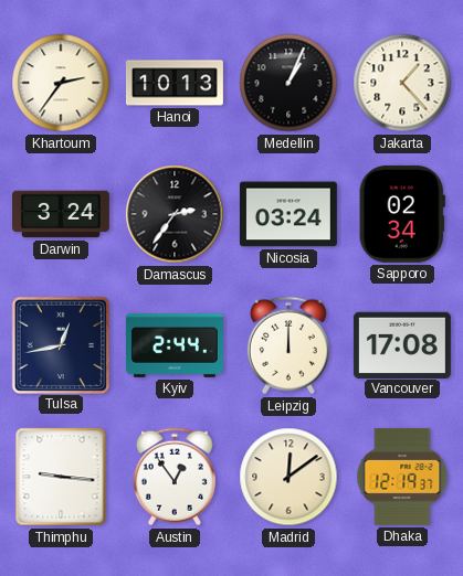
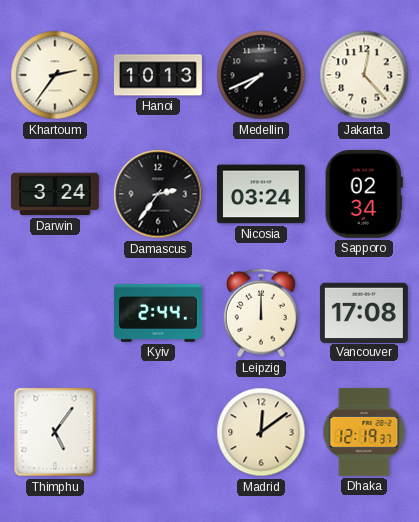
Medellin: 1:04 -> 7:41 (261, 75)
Jakarta: 1:23 -> 12:23 (364, 75)
Tulsa: 12:43 -> none (60, 344)
Thimphu: 9:16 -> 5:06 (55, 432)
Austin: 12:54 -> none (175, 477)
